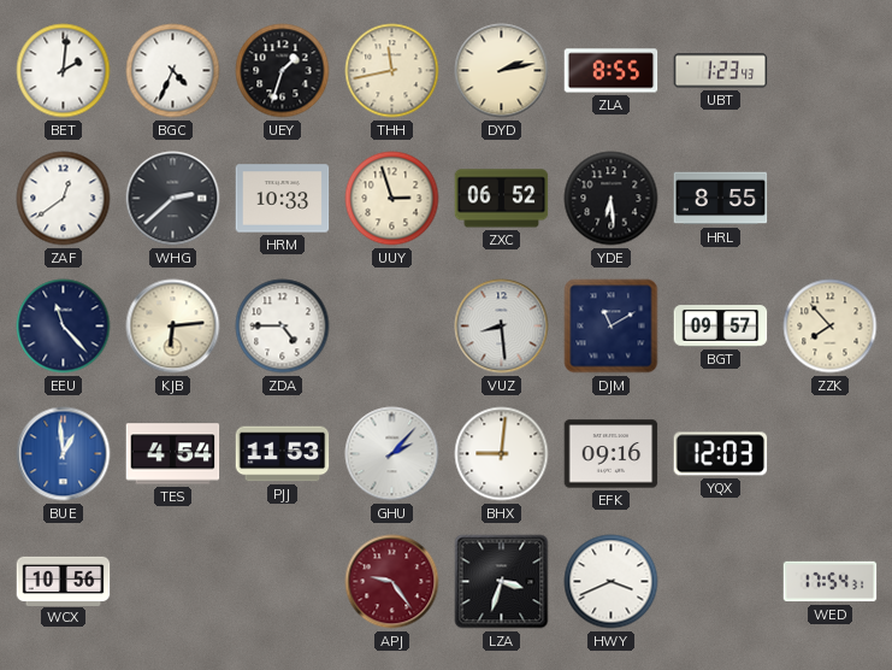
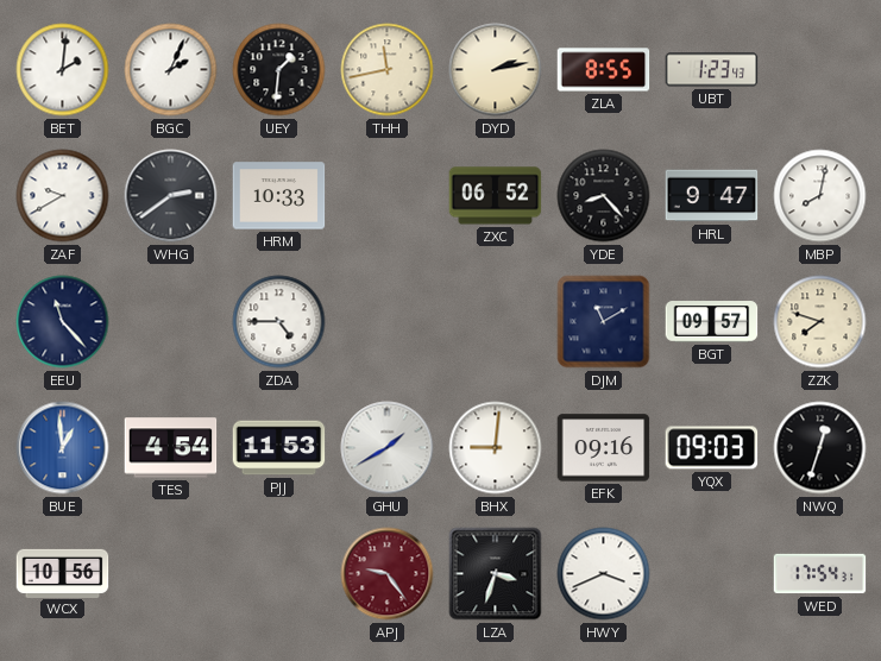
BGC: 4:34 -> 2:04 (171, 70)
UEY: 1:33 -> 1:31 (279, 70)
ZAF: 12:39 -> 9:40 (63, 196)
WHG: 2:38 -> 2:39 (171, 196)
UUY: 2:57 -> none (392, 199)
YDE: 6:29 -> 8:23 (604, 196)
HRL: 8:55 -> 9:47 (712, 196)
MBP: none -> 8:02 (820, 196)
KJB: 6:14 -> none (173, 327)
VUZ: 8:29 -> none (502, 327)
ZZK: 7:53 -> 7:48 (820, 322)
GHU: 2:07 -> 1:40 (388, 448)
YQX: 12:03 -> 09:03 (712, 448)
NWQ: none -> 12:33 (820, 448)
